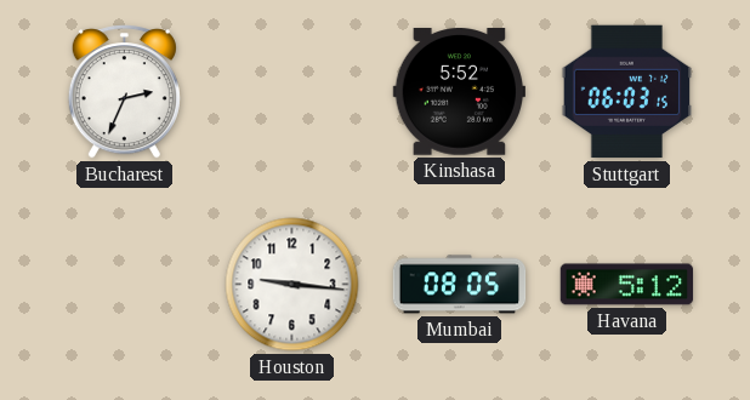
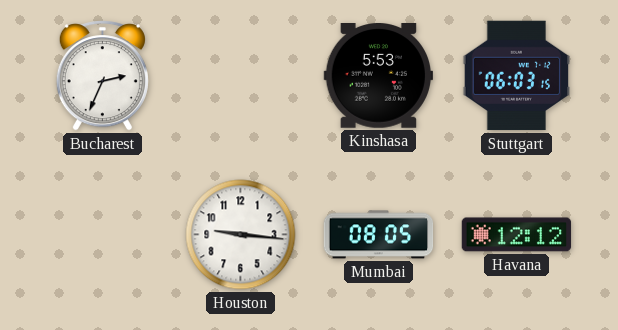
Kinshasa: 5:52 -> 5:53 (378, 76)
Havana: 5:12 -> 12:12 (517, 235)
